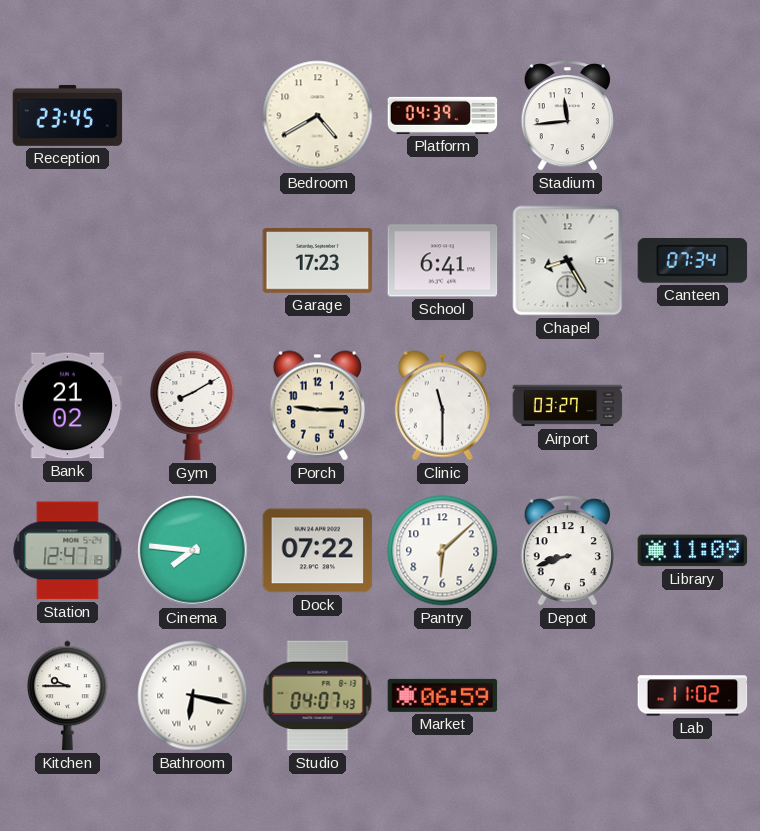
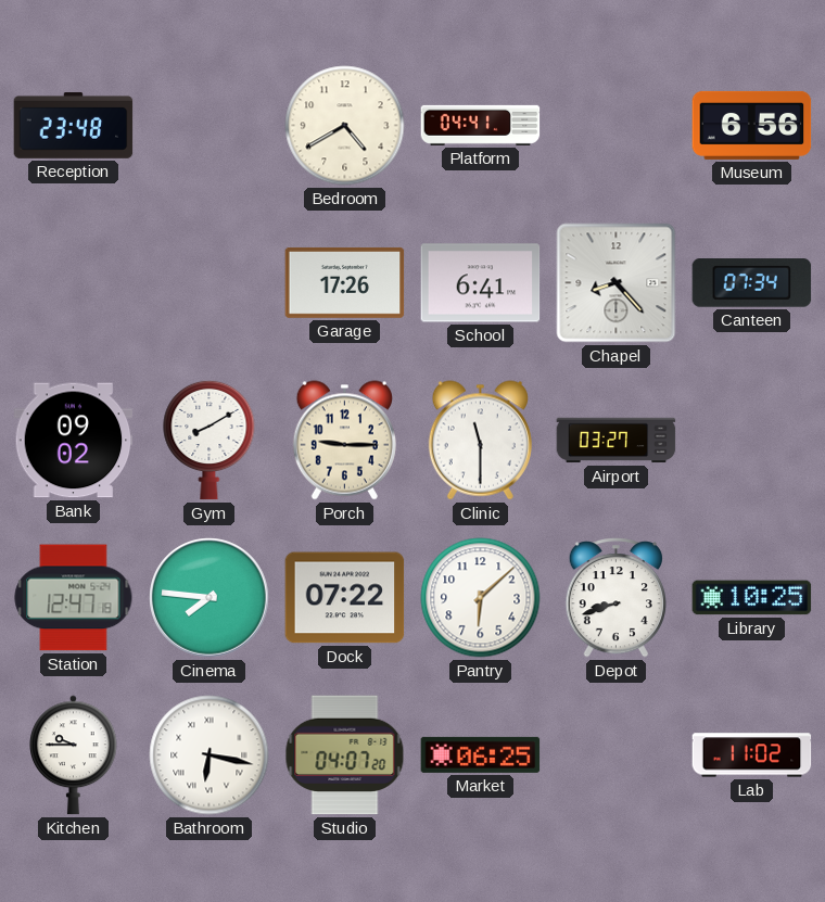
Reception: 23:45 -> 23:48 (74, 126)
Platform: 04:39 -> 04:41 (481, 125)
Stadium: 11:44 -> none (567, 116)
Museum: none -> 6:56 (752, 125)
Garage: 17:23 -> 17:26 (345, 282)
Chapel: 8:25 -> 8:23 (617, 283)
Bank: 21:02 -> 09:02 (74, 441)
Library: 11:09 -> 10:25 (752, 598)
Studio: 04:07:43 -> 04:07:20 (345, 755)
Market: 06:59 -> 06:25 (481, 754)
